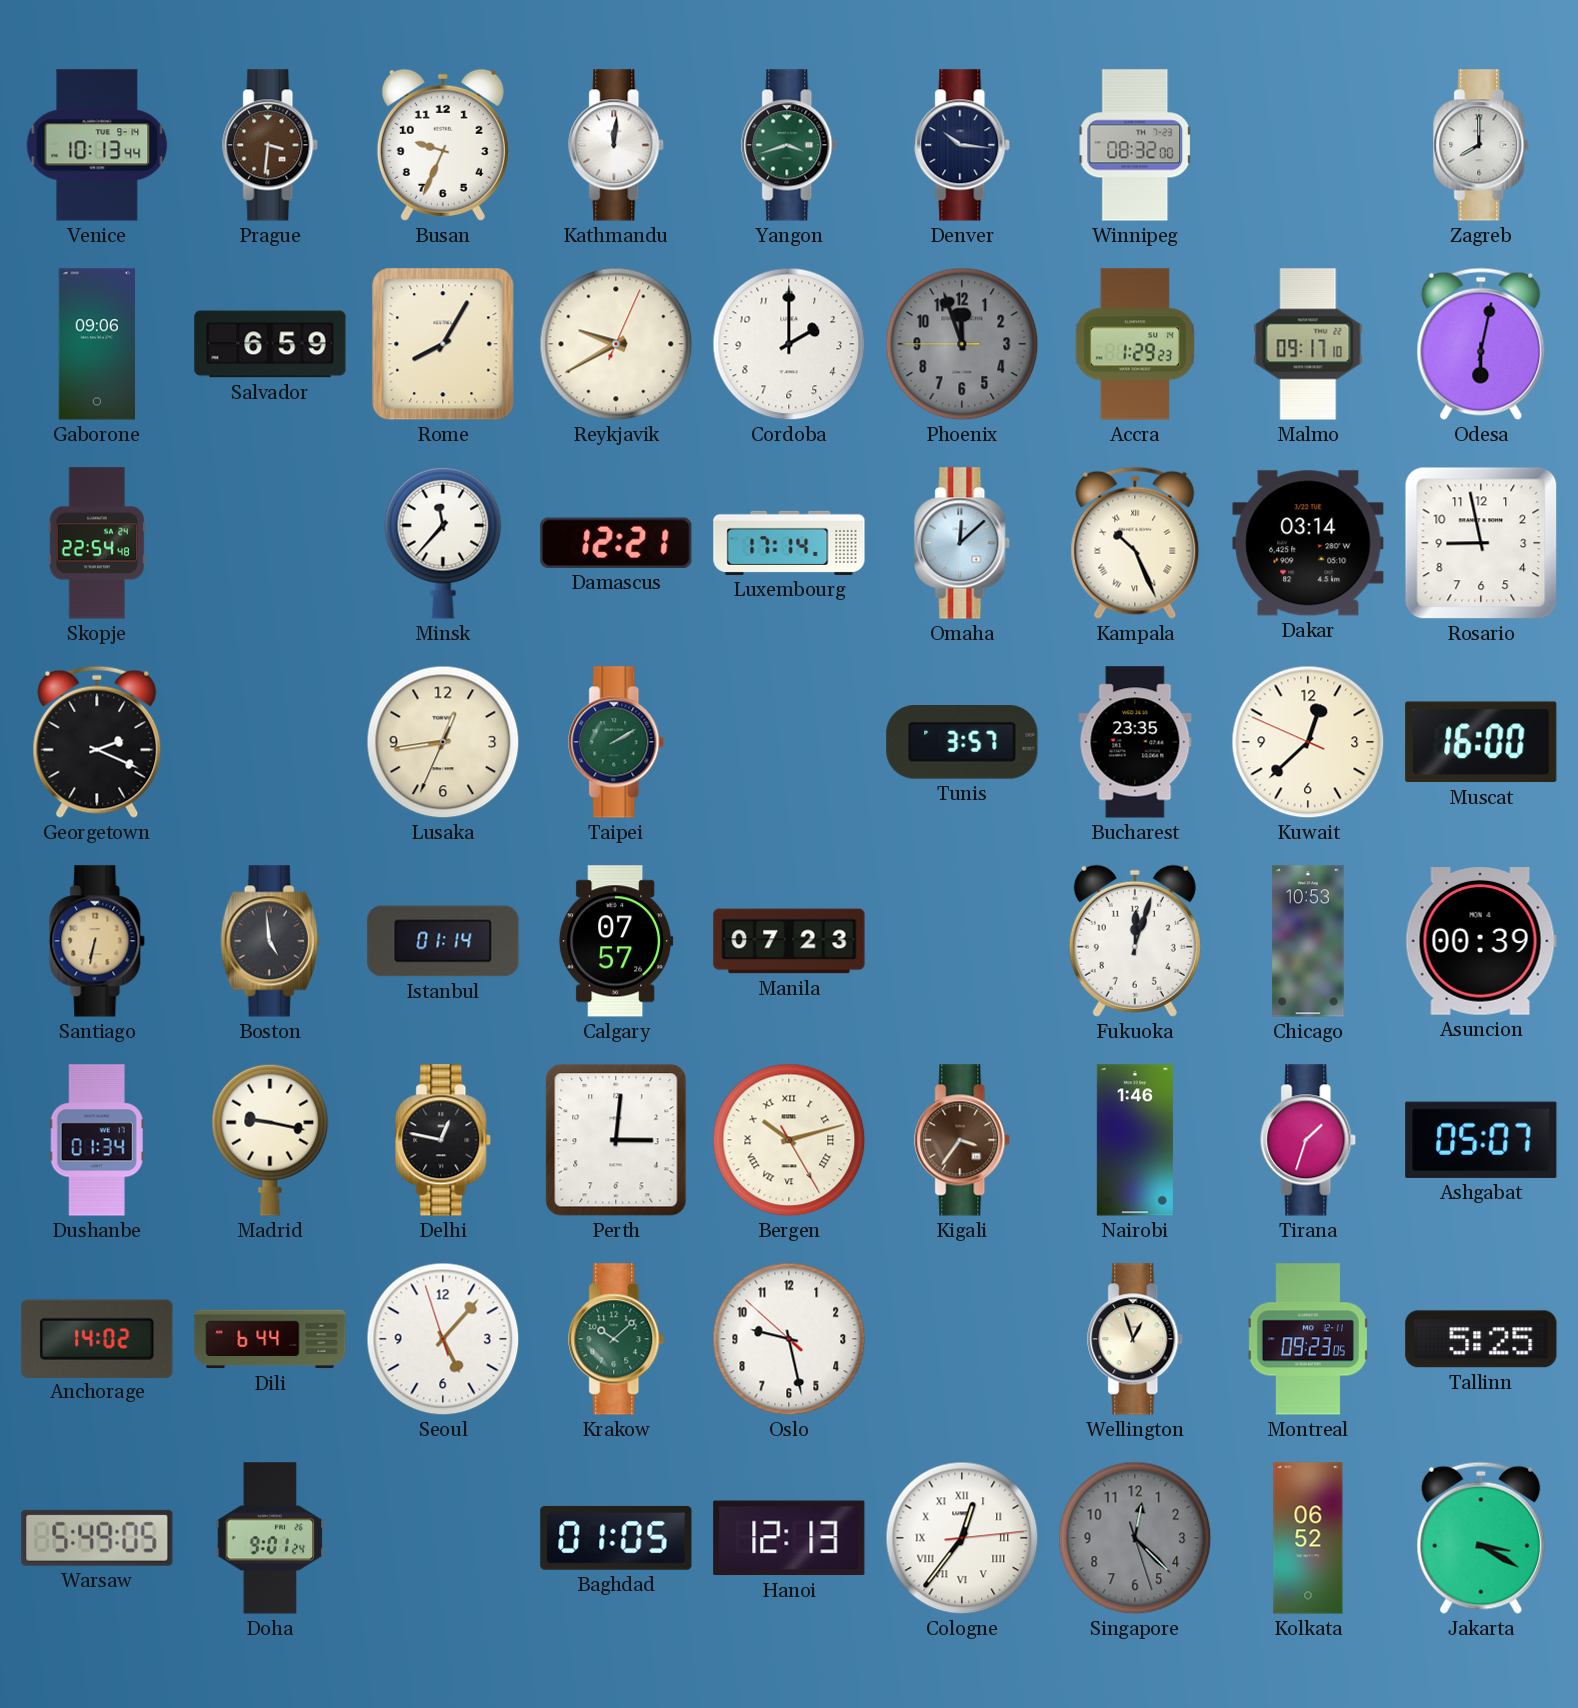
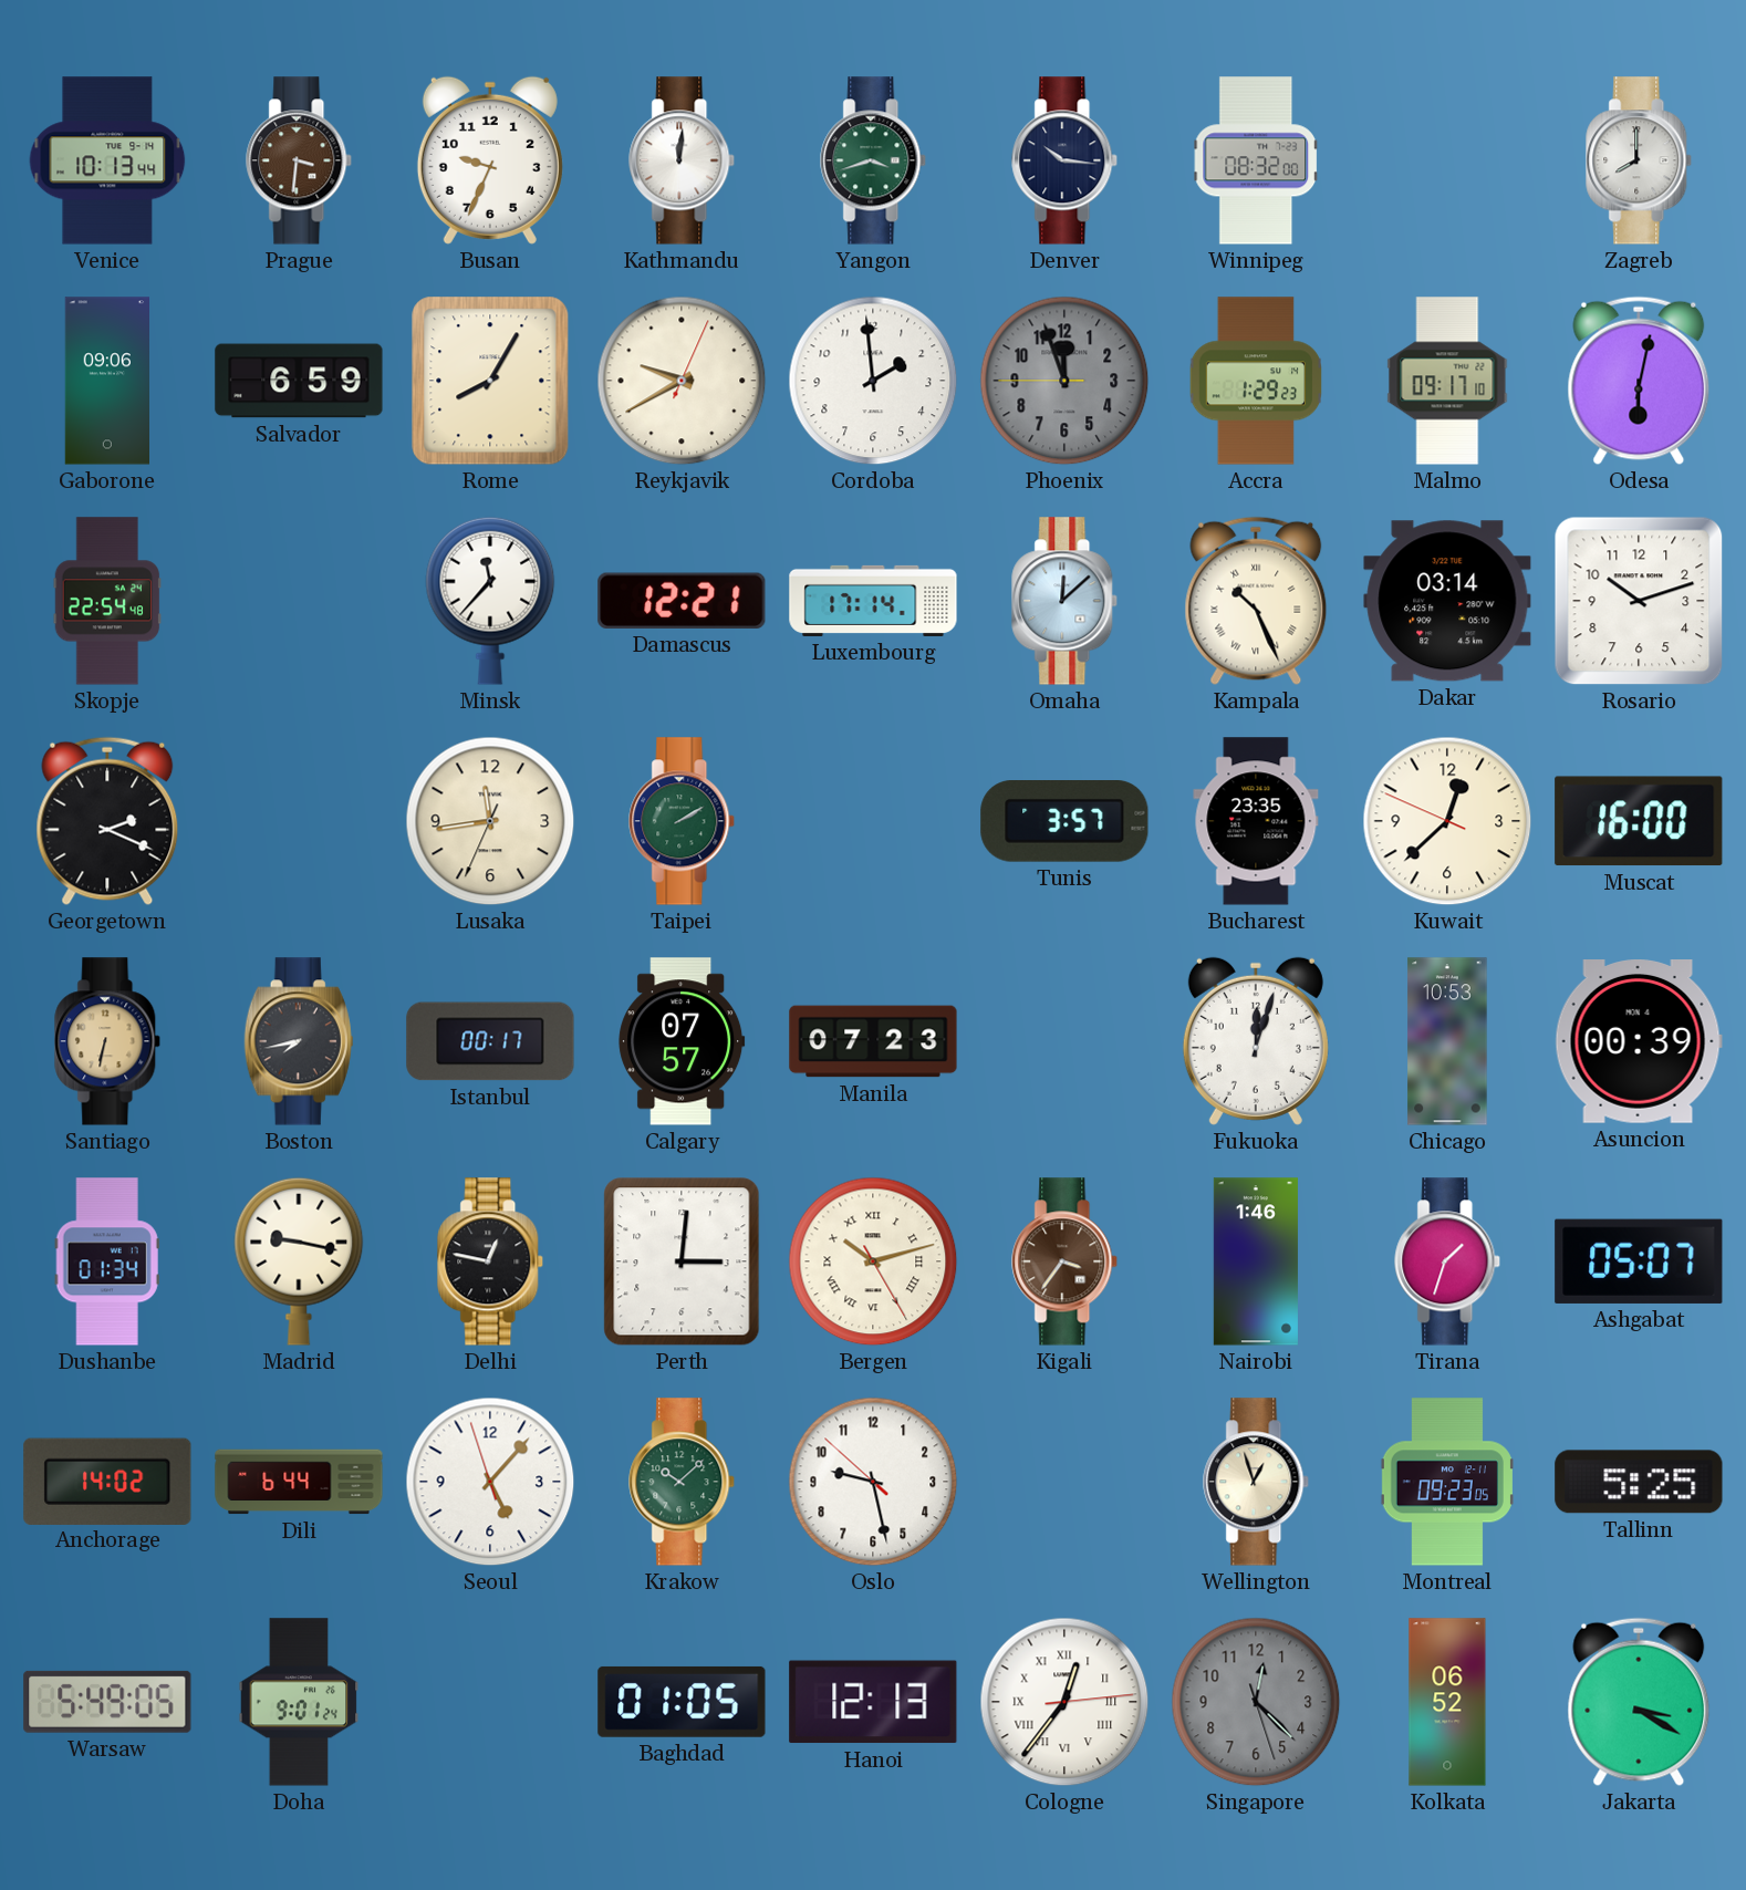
Cordoba: 2:00 -> 1:59 (873, 381)
Rosario: 8:58 -> 10:12 (1639, 601)
Lusaka: 12:43 -> 11:43 (490, 821)
Boston: 4:59 -> 7:43 (299, 1041)
Istanbul: 01:14 -> 00:17 (490, 1041)
